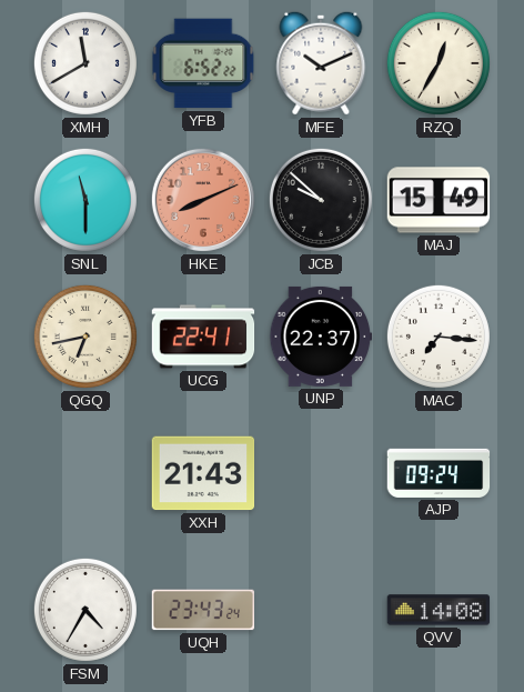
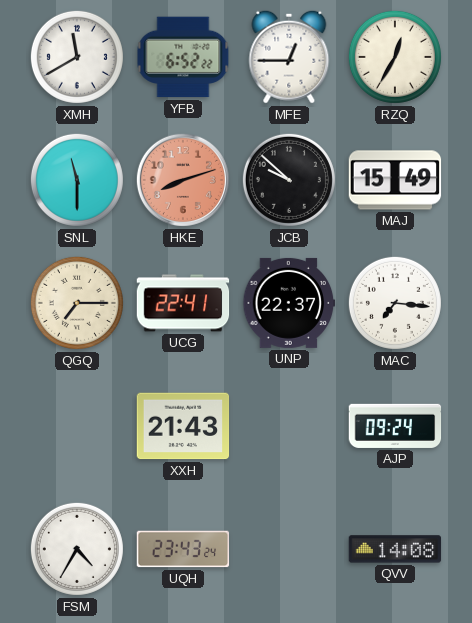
MFE: 10:11 -> 12:45 (289, 57)
HKE: 8:11 -> 8:12 (183, 180)
QGQ: 6:43 -> 7:15 (77, 303)
